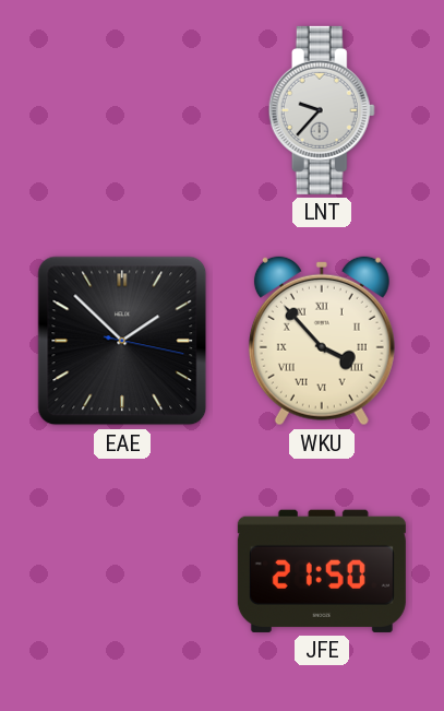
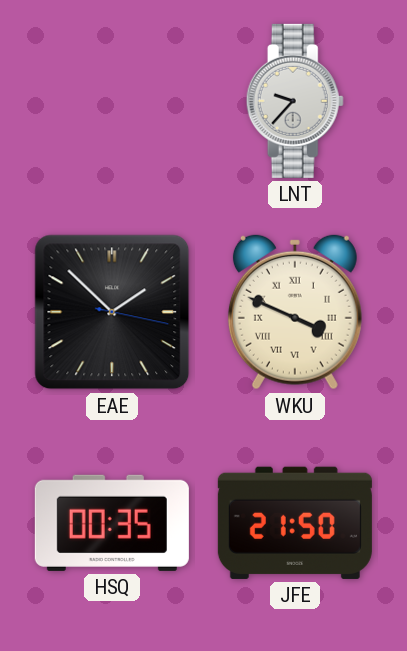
WKU: 3:53 -> 3:49 (295, 312)
HSQ: none -> 00:35 (112, 523)
